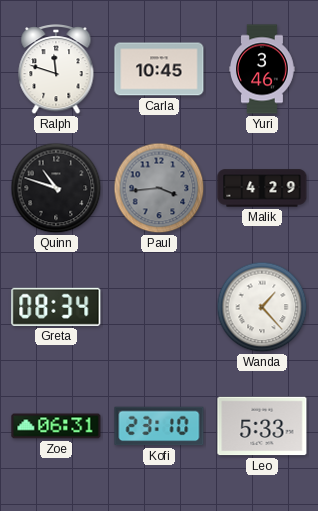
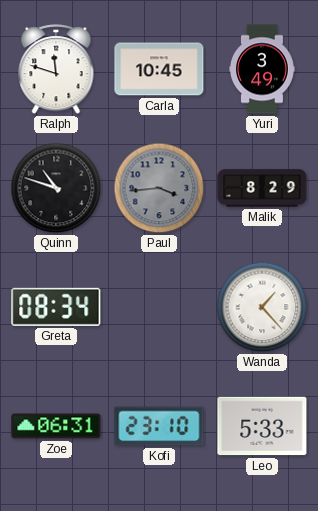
Yuri: 3:46 -> 3:49 (263, 69)
Malik: 4:29 -> 8:29 (262, 188)
